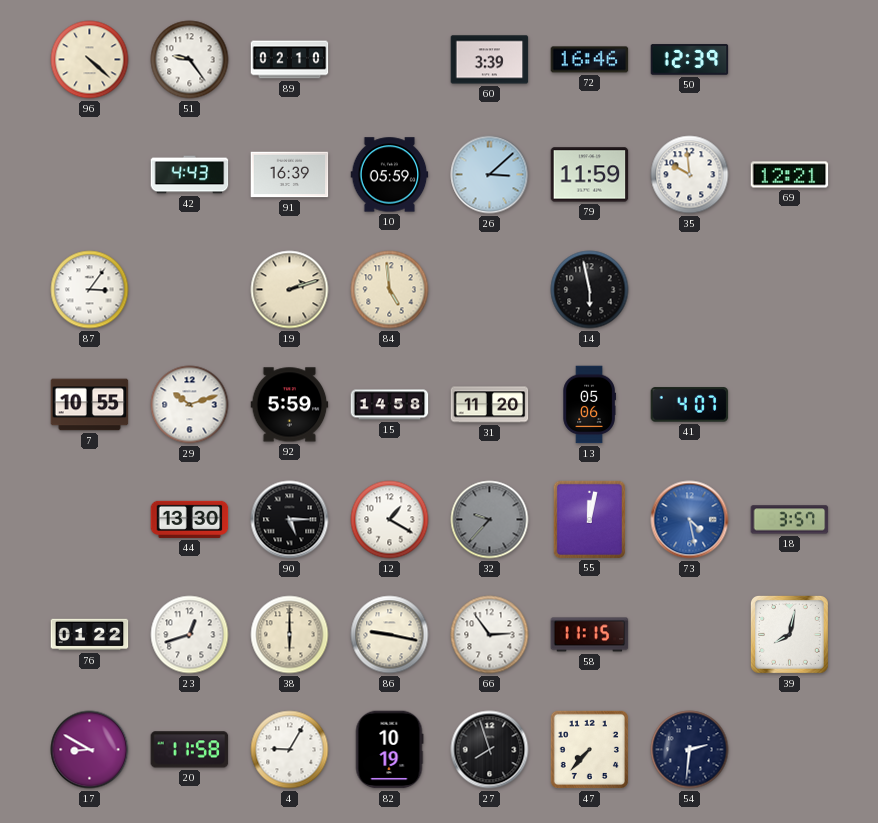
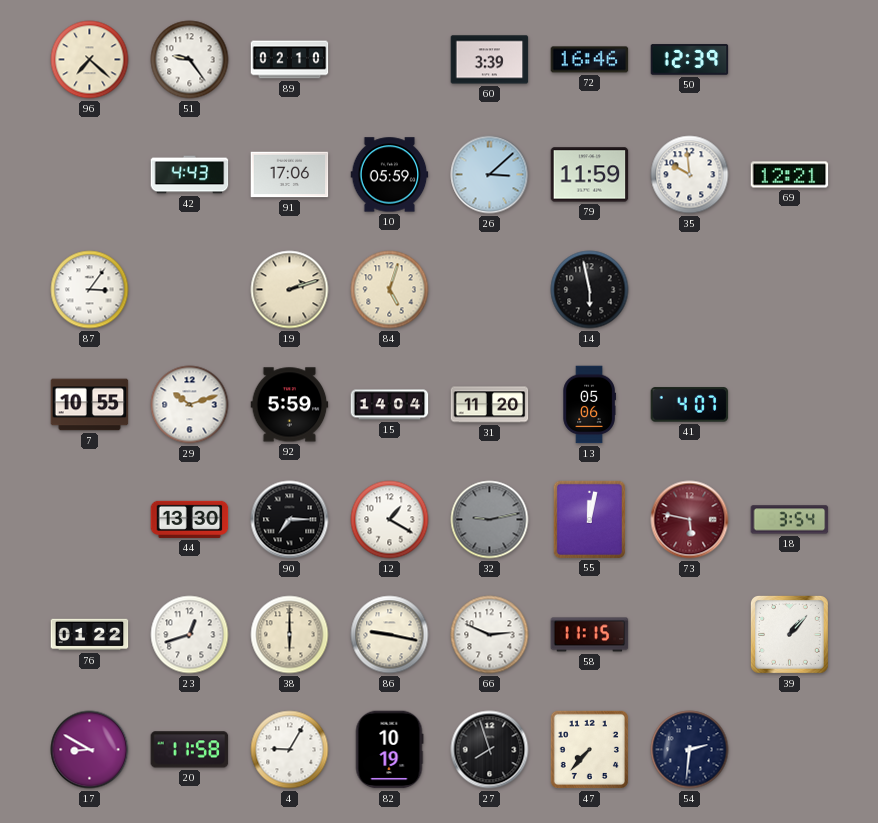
96: 4:22 -> 7:22 (90, 60)
91: 16:39 -> 17:06 (290, 175)
84: 4:59 -> 5:03 (390, 290)
15: 14:58 -> 14:04 (390, 405)
90: 5:15 -> 7:15 (290, 520)
32: 9:37 -> 9:13 (490, 520)
73: 4:28 -> 5:47 (690, 520)
73 dial: blue -> burgundy (690, 520)
18: 3:57 -> 3:54 (790, 520)
66: 2:54 -> 2:49 (490, 635)
39: 8:02 -> 1:07 (789, 634)
